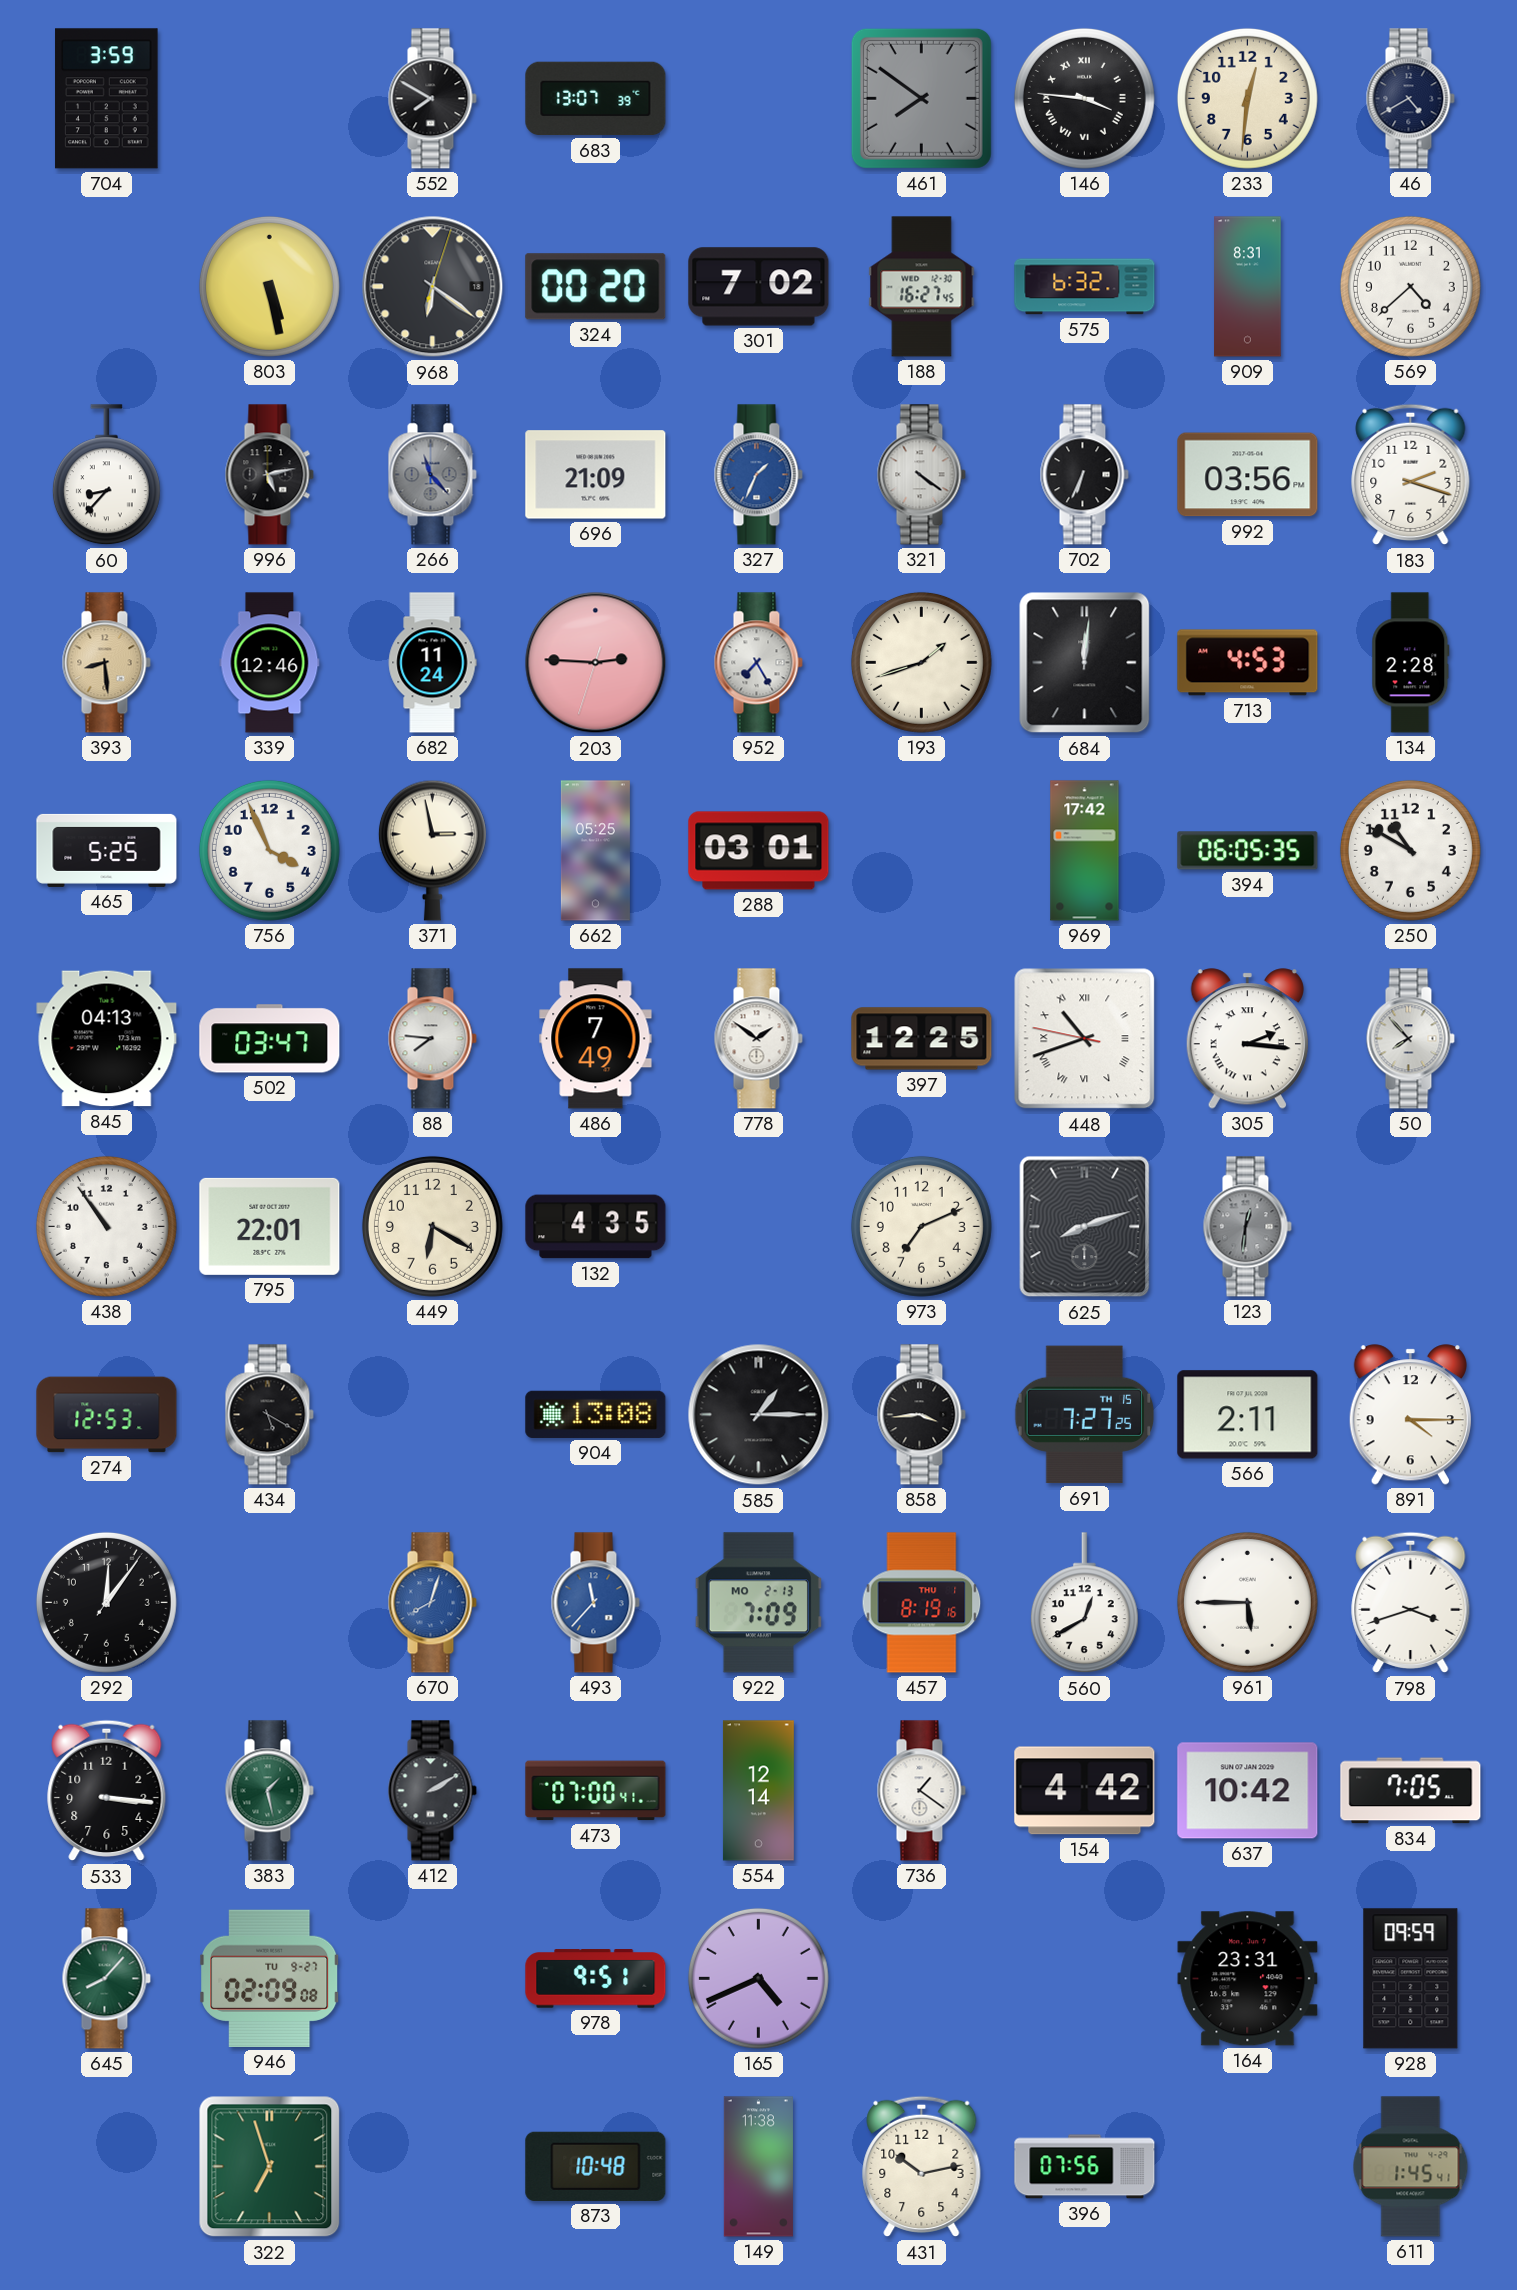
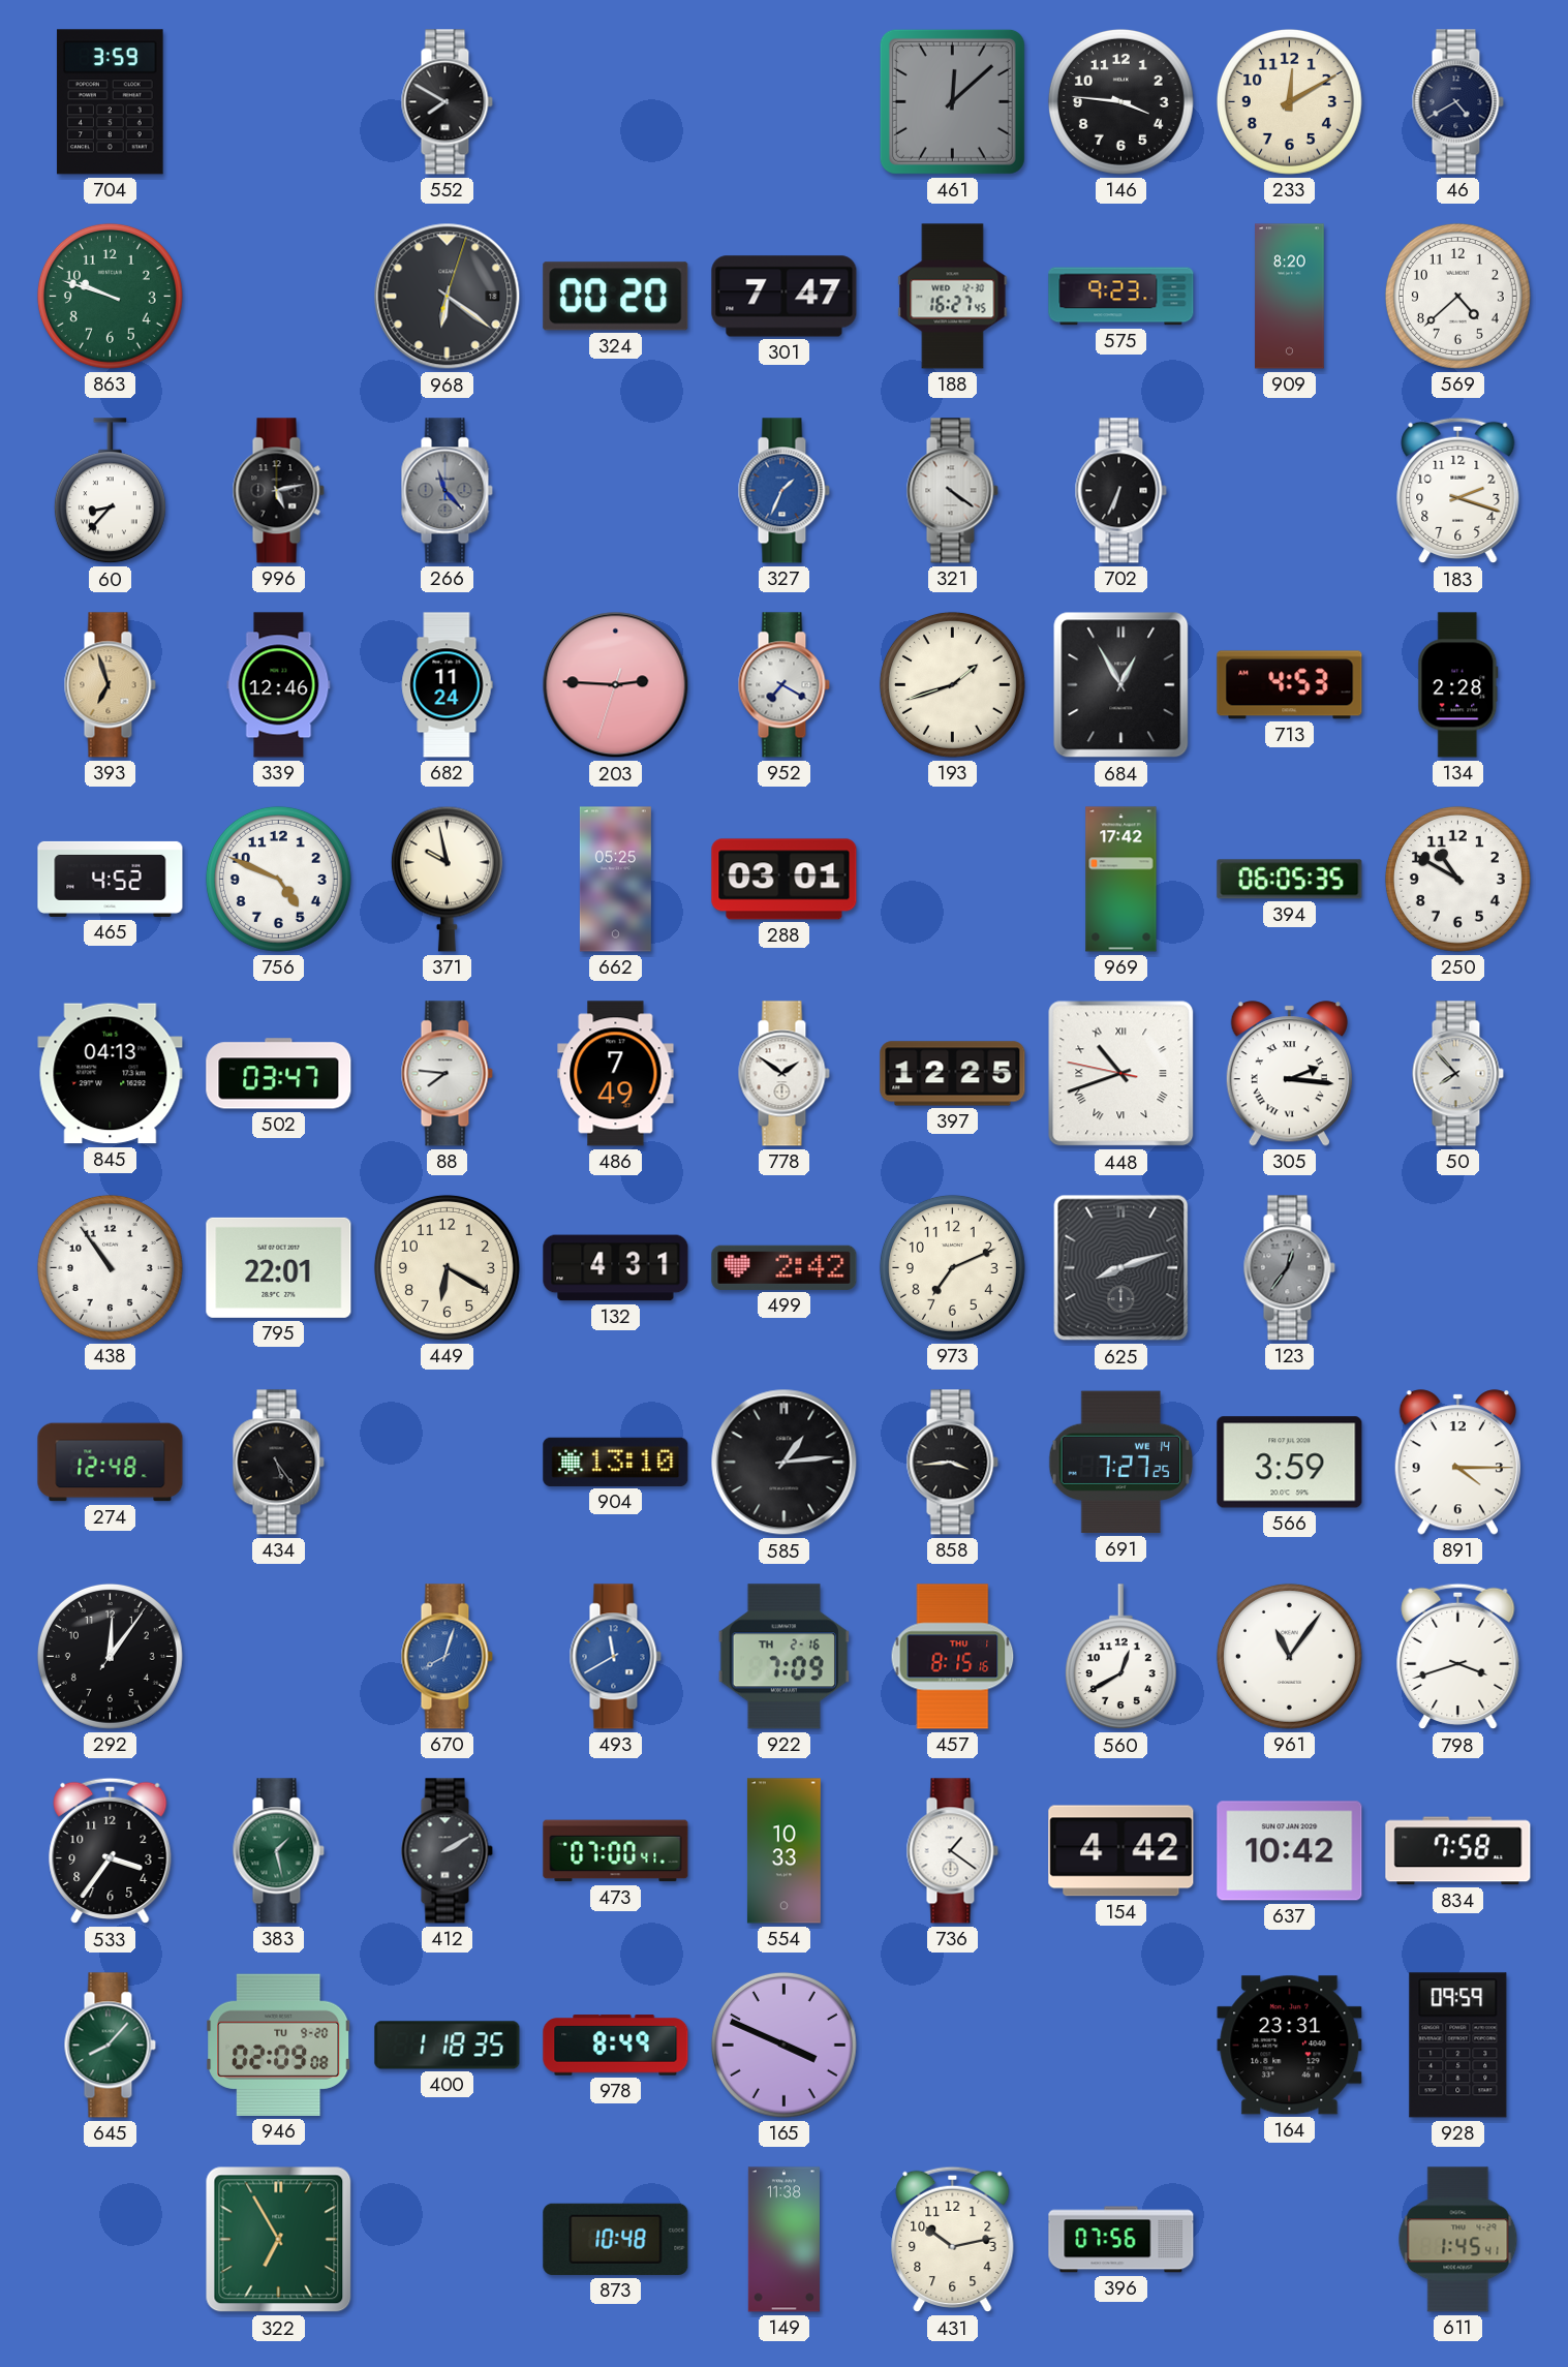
683: 13:07 -> none (596, 99)
461: 7:51 -> 12:08 (952, 101)
146 numerals: Roman -> Arabic (1120, 101)
233: 12:31 -> 12:10 (1289, 101)
863: none -> 9:48 (110, 296)
803: 5:28 -> none (269, 286)
301: 7:02 -> 7:47 (785, 297)
575: 6:32 -> 9:23 (1121, 297)
909: 8:31 -> 8:20 (1290, 297)
696: 21:09 -> none (596, 475)
992: 03:56 -> none (1248, 475)
393: 8:29 -> 6:57 (110, 685)
952: 7:25 -> 7:20 (783, 685)
684: 12:01 -> 12:55 (1121, 685)
465: 5:25 -> 4:52 (111, 879)
756: 3:56 -> 4:49 (278, 879)
371: 2:58 -> 9:58 (447, 879)
132: 4:35 -> 4:31 (616, 1268)
499: none -> 2:42 (785, 1267)
123: 12:31 -> 12:36 (1289, 1268)
274: 12:53 -> 12:48 (111, 1463)
434: 5:20 -> 5:24 (278, 1463)
904: 13:08 -> 13:10 (616, 1462)
585: 1:15 -> 1:14 (785, 1463)
691 date: TH 15 -> WE 14 (1121, 1463)
566: 2:11 -> 3:59 (1290, 1463)
493: 11:37 -> 11:40 (615, 1657)
922 date: MO 2-13 -> TH 2-16 (783, 1657)
457: 8:19 -> 8:15 (953, 1657)
961: 5:45 -> 11:06 (1289, 1656)
533: 3:16 -> 3:36 (111, 1851)
554: 12:14 -> 10:33 (783, 1851)
834: 7:05 -> 7:58 (1458, 1851)
946 date: TU 9-27 -> TU 9-20 (279, 2045)
400: none -> 1:18 (448, 2046)
978: 9:51 -> 8:49 (616, 2046)
165: 4:41 -> 3:49 (783, 2045)
322: 6:57 -> 6:55 (279, 2240)
